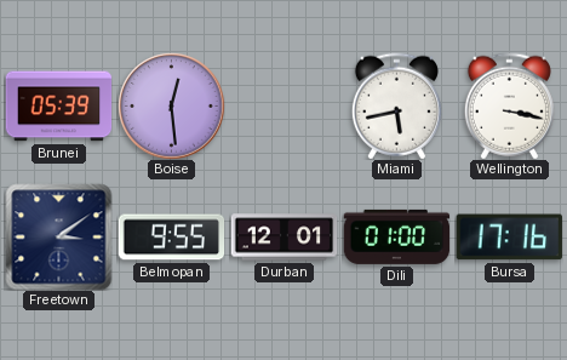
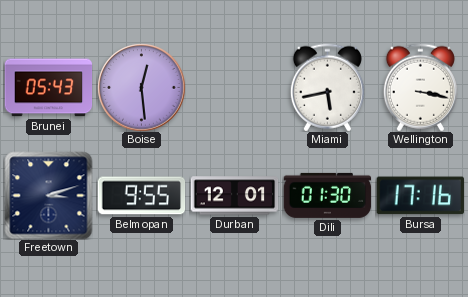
Brunei: 05:39 -> 05:43 (48, 88)
Freetown: 3:09 -> 3:12 (48, 195)
Dili: 01:00 -> 01:30 (327, 195)
